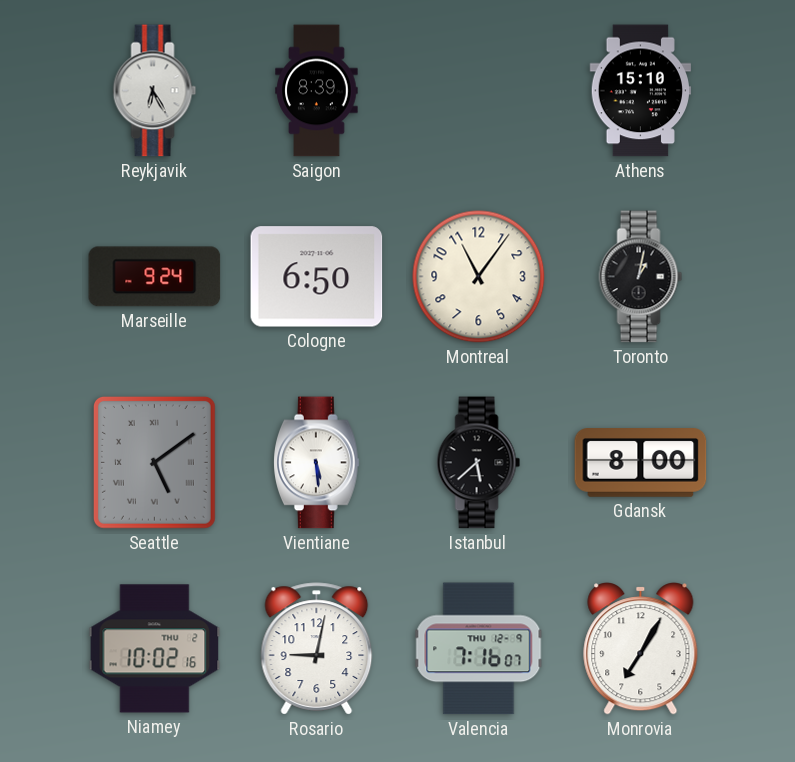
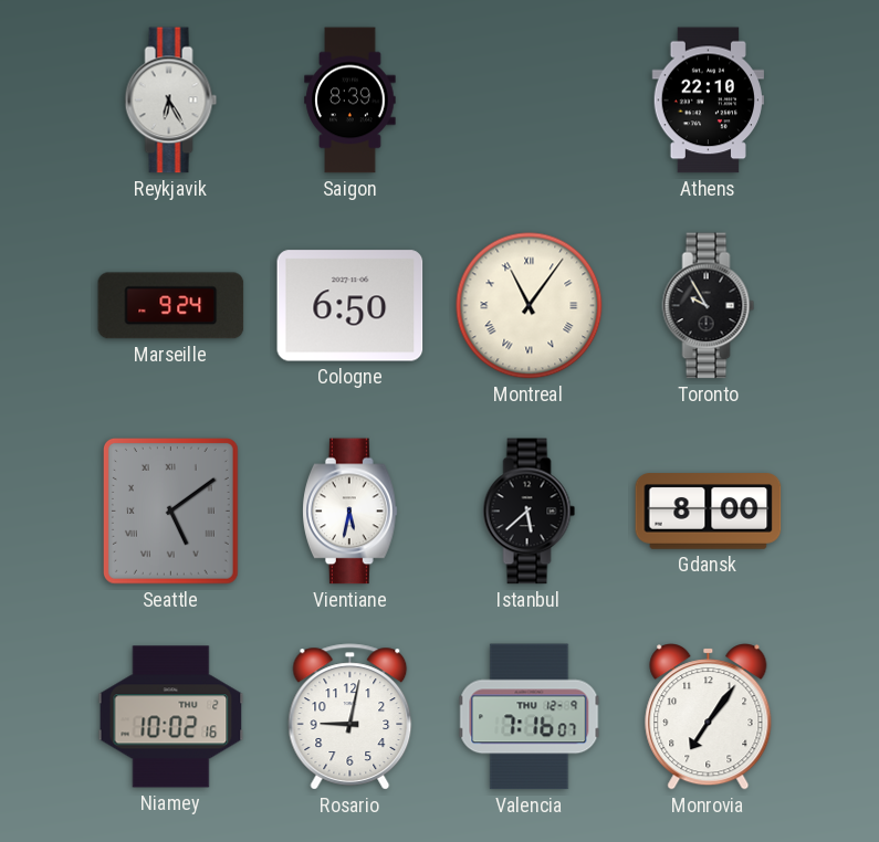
Athens: 15:10 -> 22:10 (708, 101)
Montreal numerals: Arabic -> Roman (530, 306)
Toronto: 1:02 -> 9:55 (709, 306)
Vientiane: 5:29 -> 5:32 (350, 512)
Monrovia: 7:05 -> 7:06 (709, 717)
